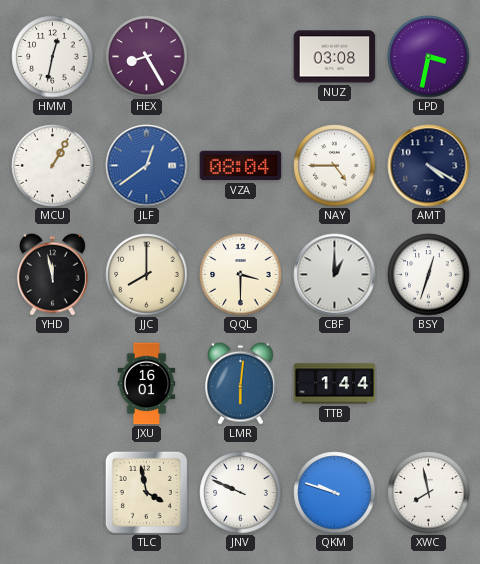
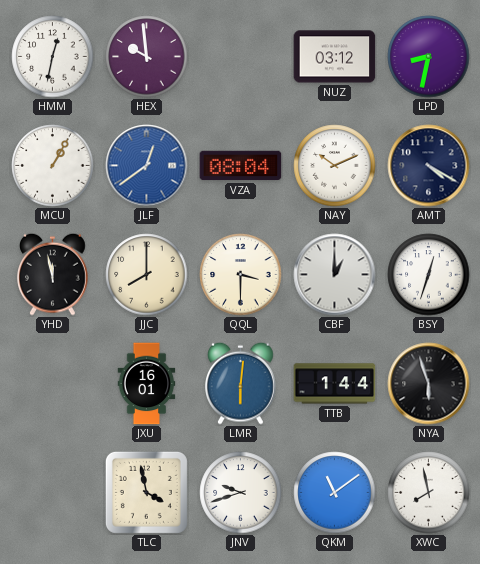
HEX: 8:25 -> 9:59 (147, 57)
NUZ: 03:08 -> 03:12 (335, 57)
LPD: 3:32 -> 8:32 (429, 57)
NAY: 4:45 -> 10:11 (335, 166)
NYA: none -> 5:57 (429, 384)
JNV: 9:49 -> 9:42 (241, 493)
QKM: 9:48 -> 11:09 (335, 493)
